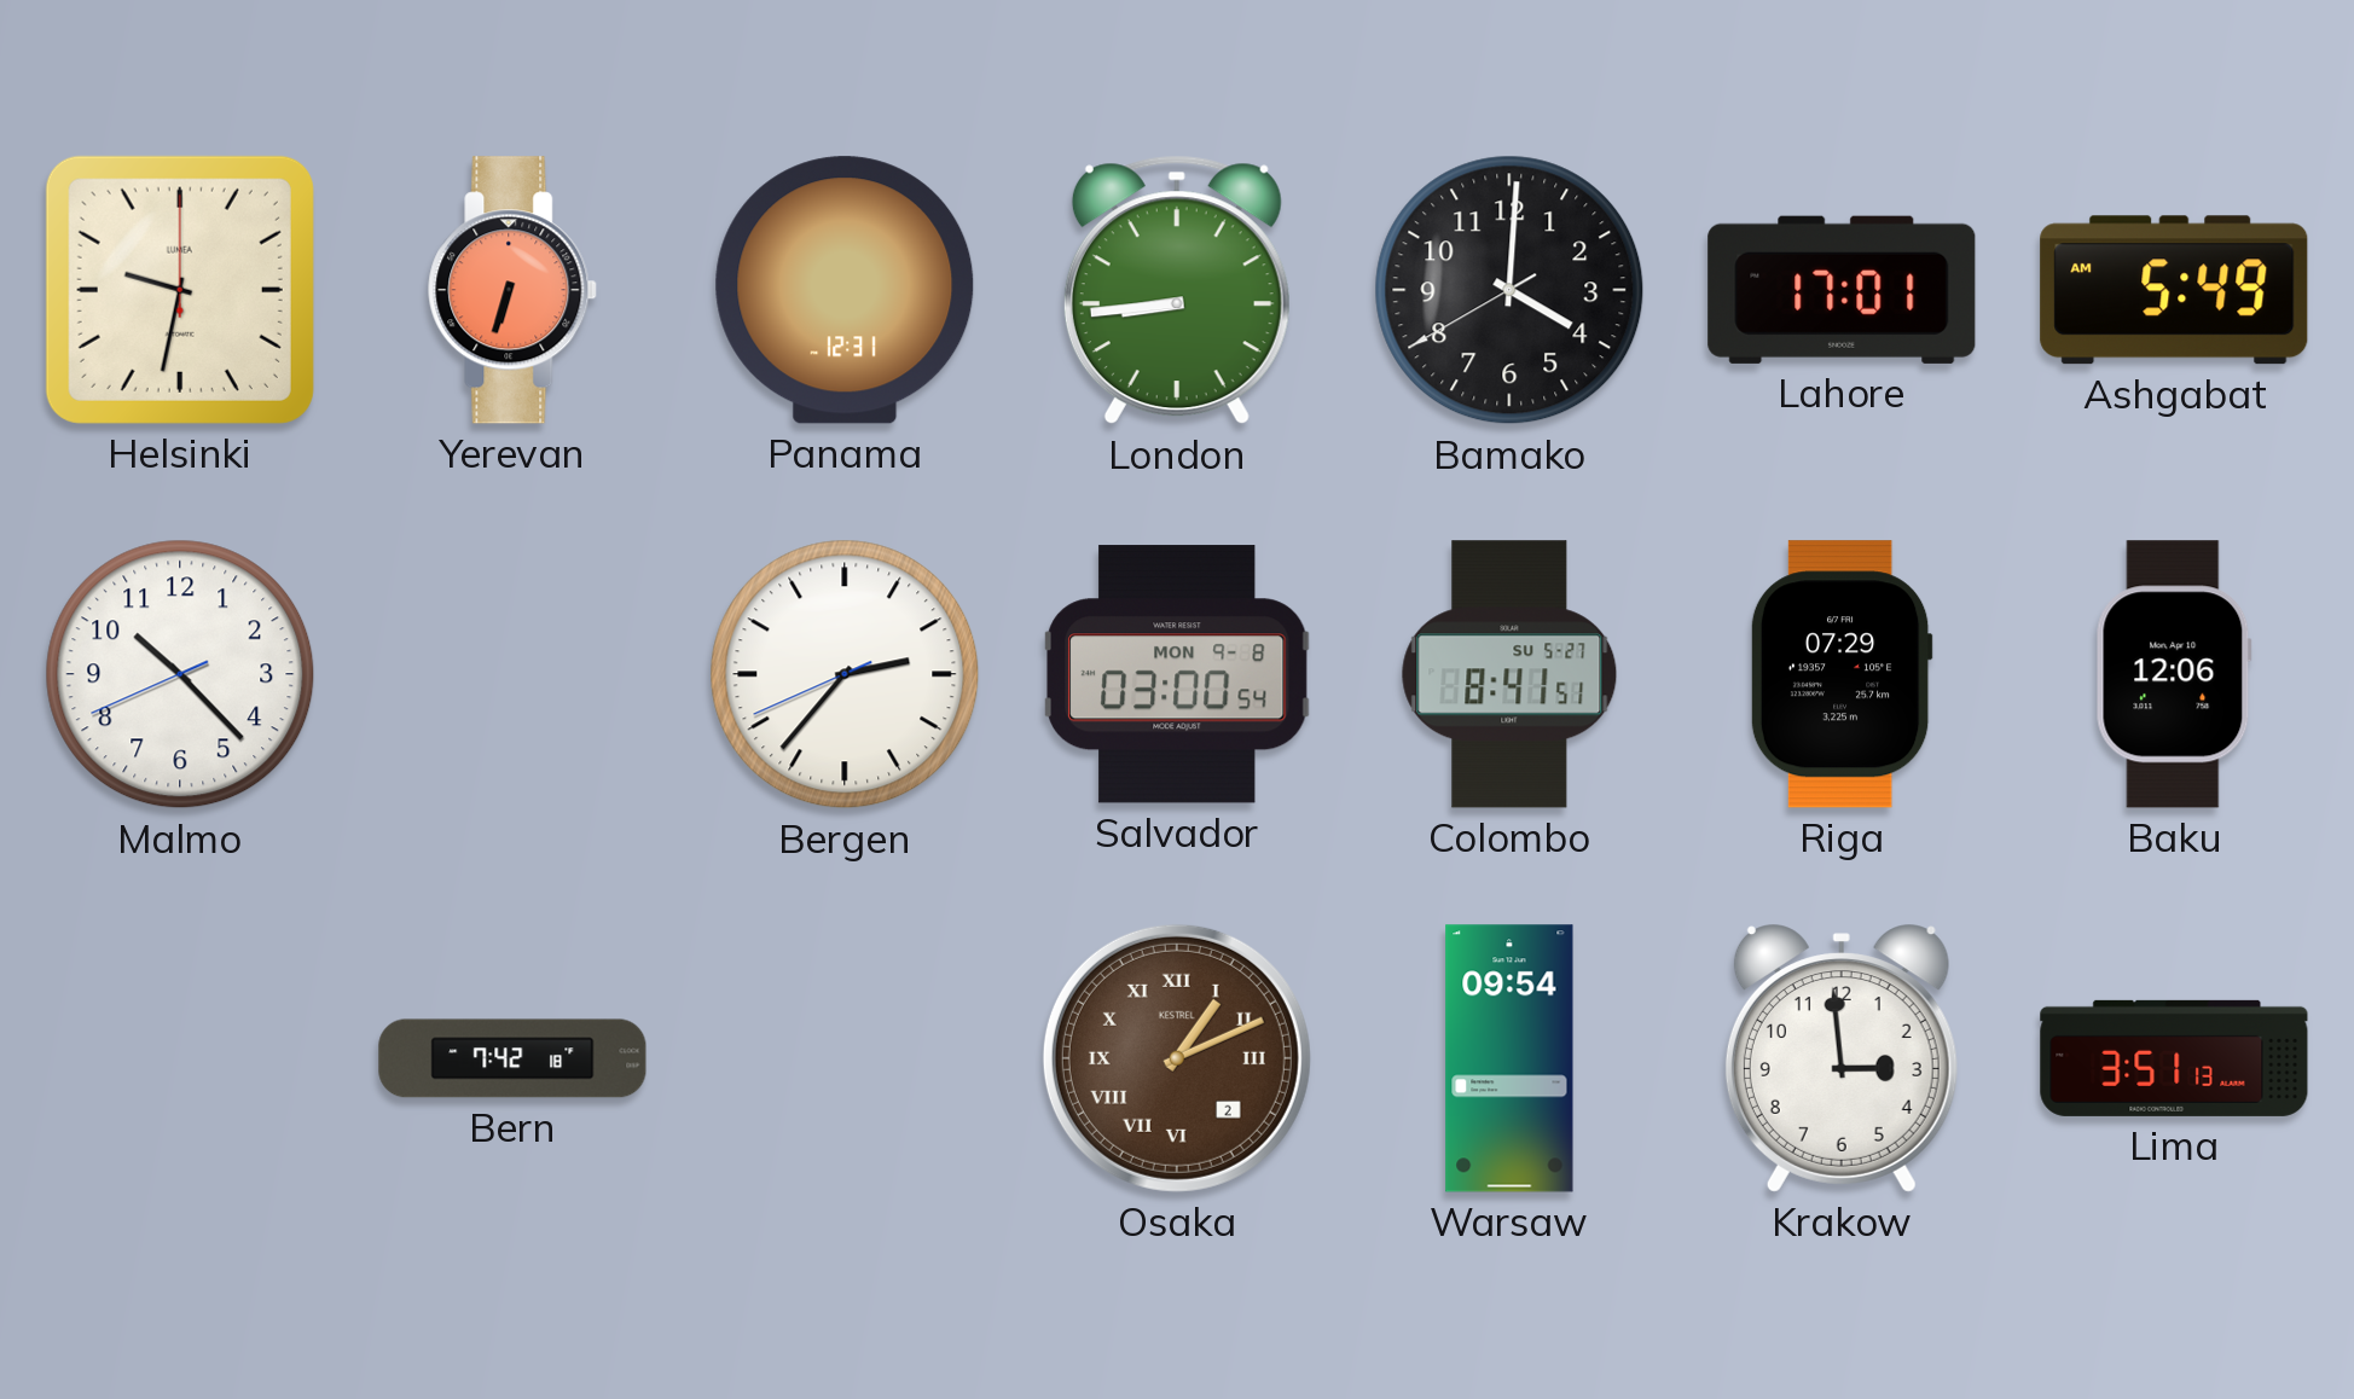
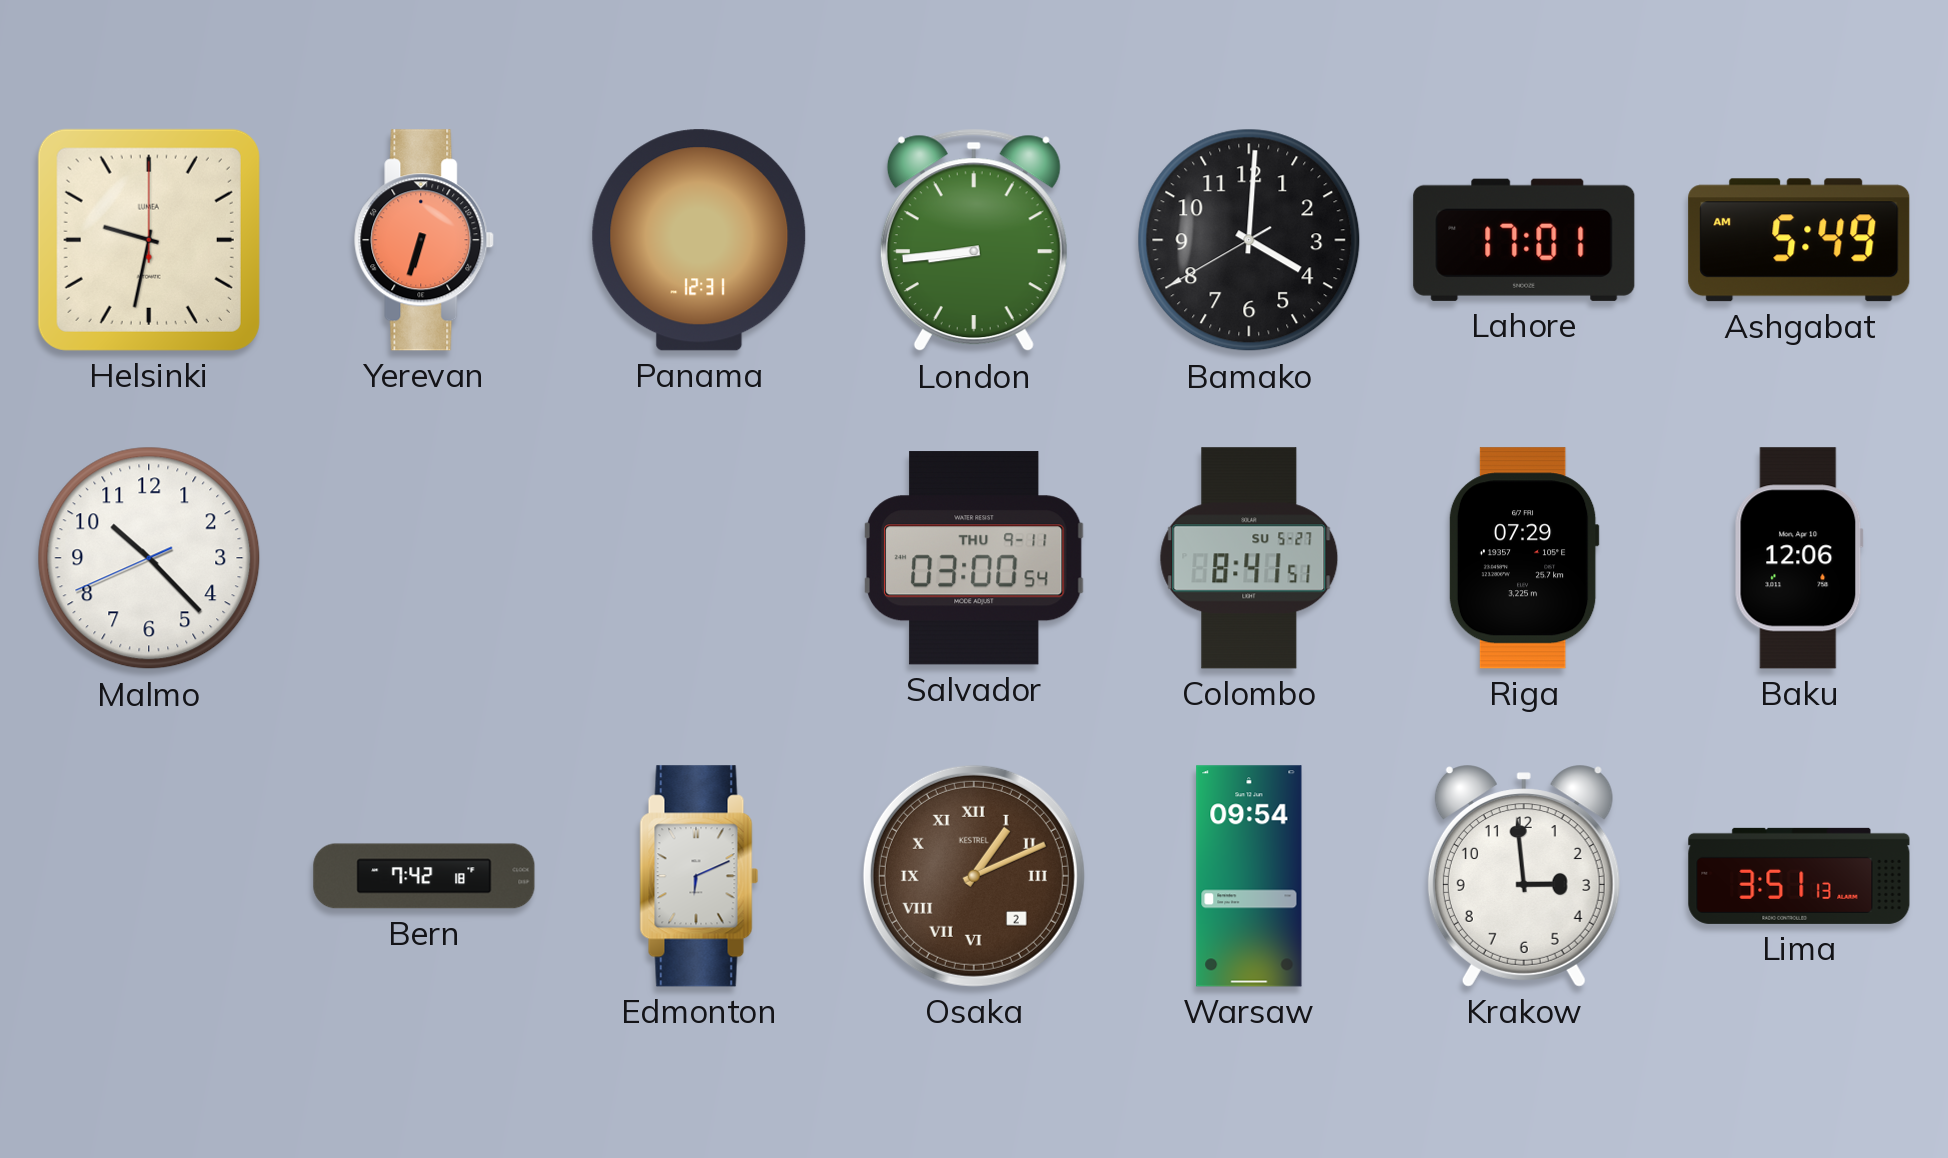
Bergen: 2:36 -> none (845, 674)
Salvador date: MON 9-8 -> THU 9-11 (974, 558)
Edmonton: none -> 6:11 (699, 876)
